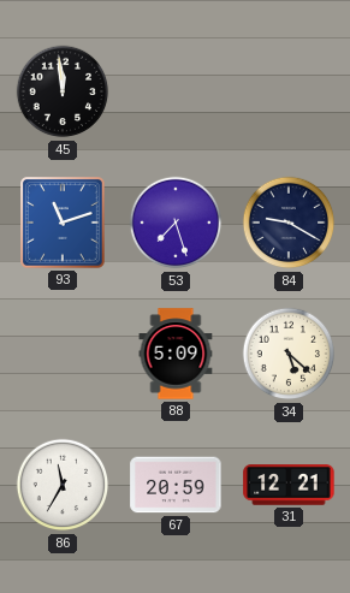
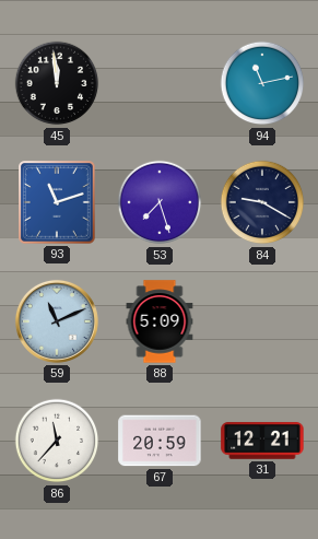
94: none -> 11:13 (262, 83)
59: none -> 11:11 (57, 321)
34: 5:22 -> none (289, 354)
86: 11:35 -> 11:37 (57, 441)
